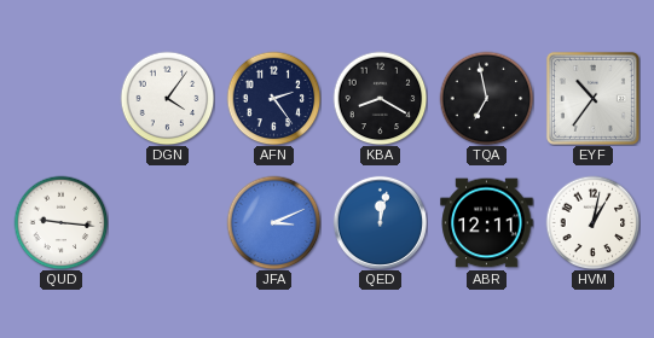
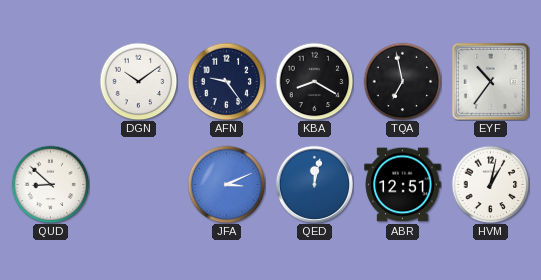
DGN: 4:06 -> 10:09 (138, 81)
AFN: 2:24 -> 9:24 (226, 81)
QUD: 9:16 -> 8:52 (50, 184)
ABR: 12:11 -> 12:51 (403, 185)
